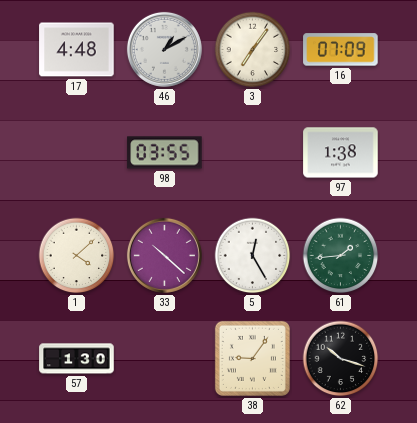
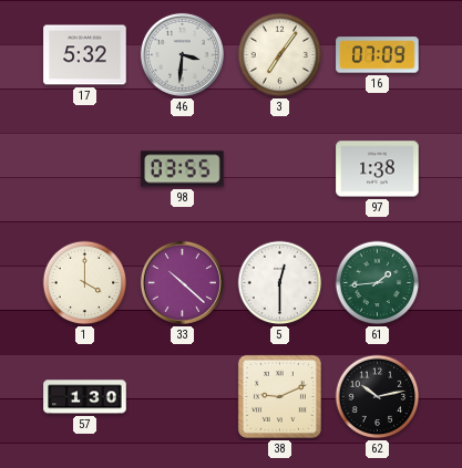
17: 4:48 -> 5:32 (85, 55)
46: 1:10 -> 3:31 (182, 54)
1: 4:08 -> 4:00 (85, 283)
5: 12:25 -> 12:30 (280, 283)
38: 9:06 -> 9:11 (279, 396)
62: 10:18 -> 10:13 (378, 397)
